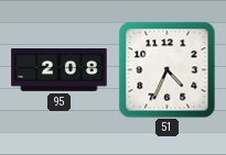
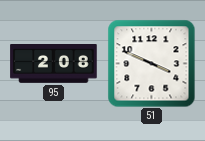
51: 4:34 -> 3:49 (151, 63)
